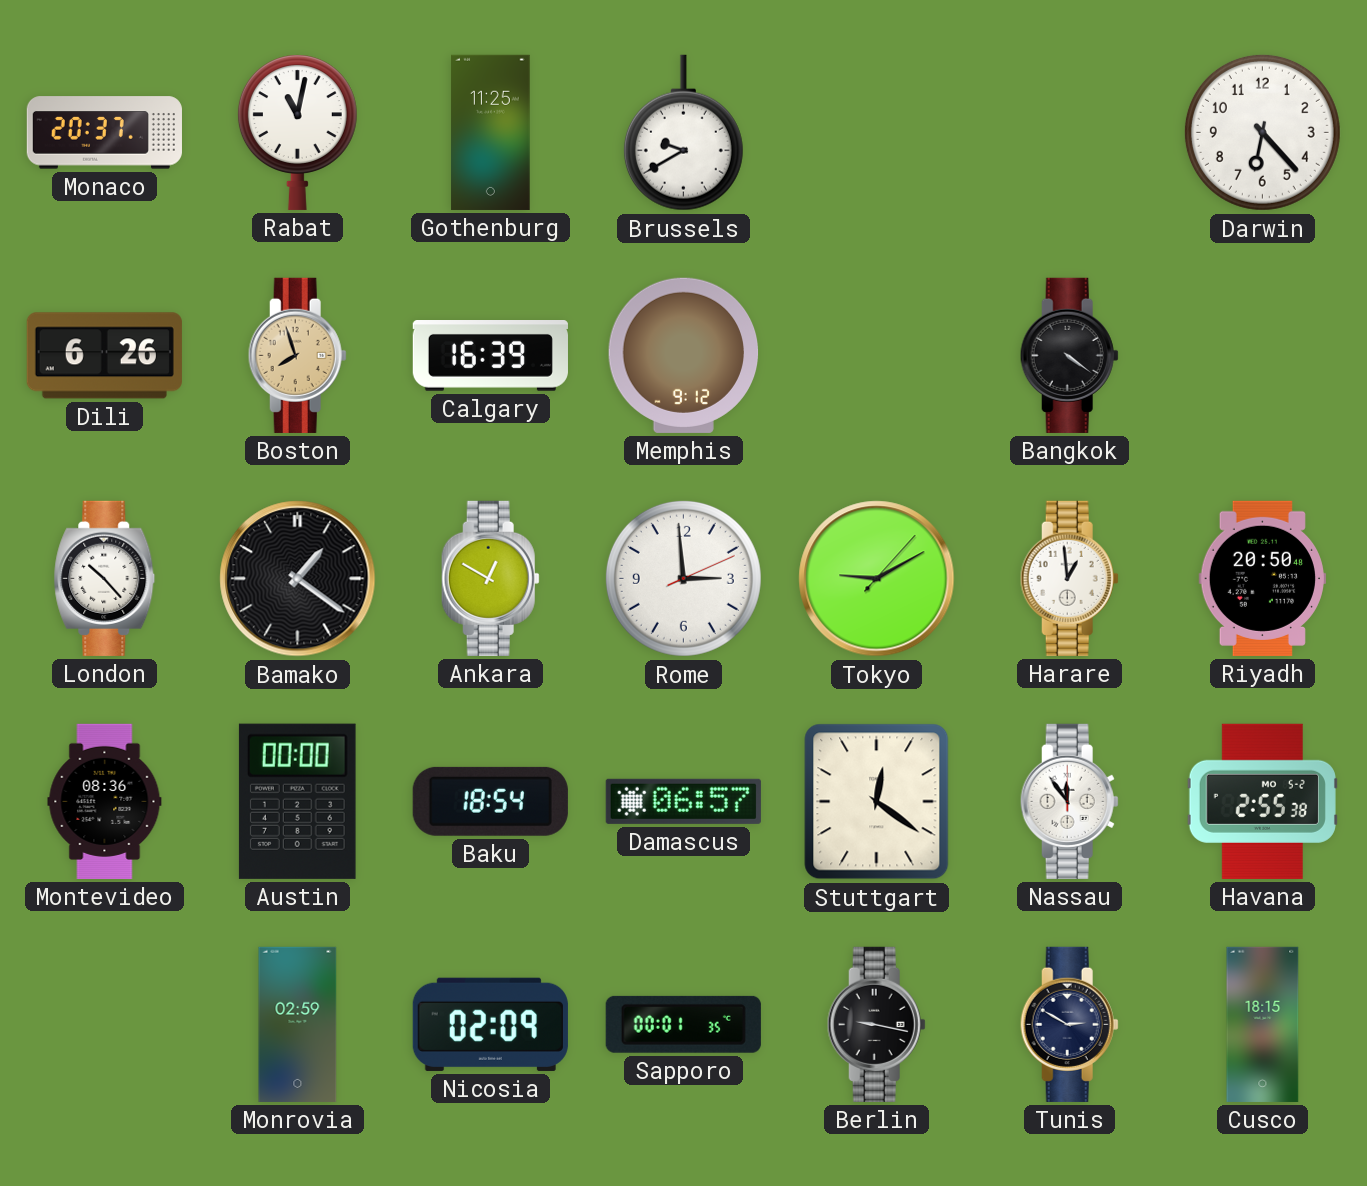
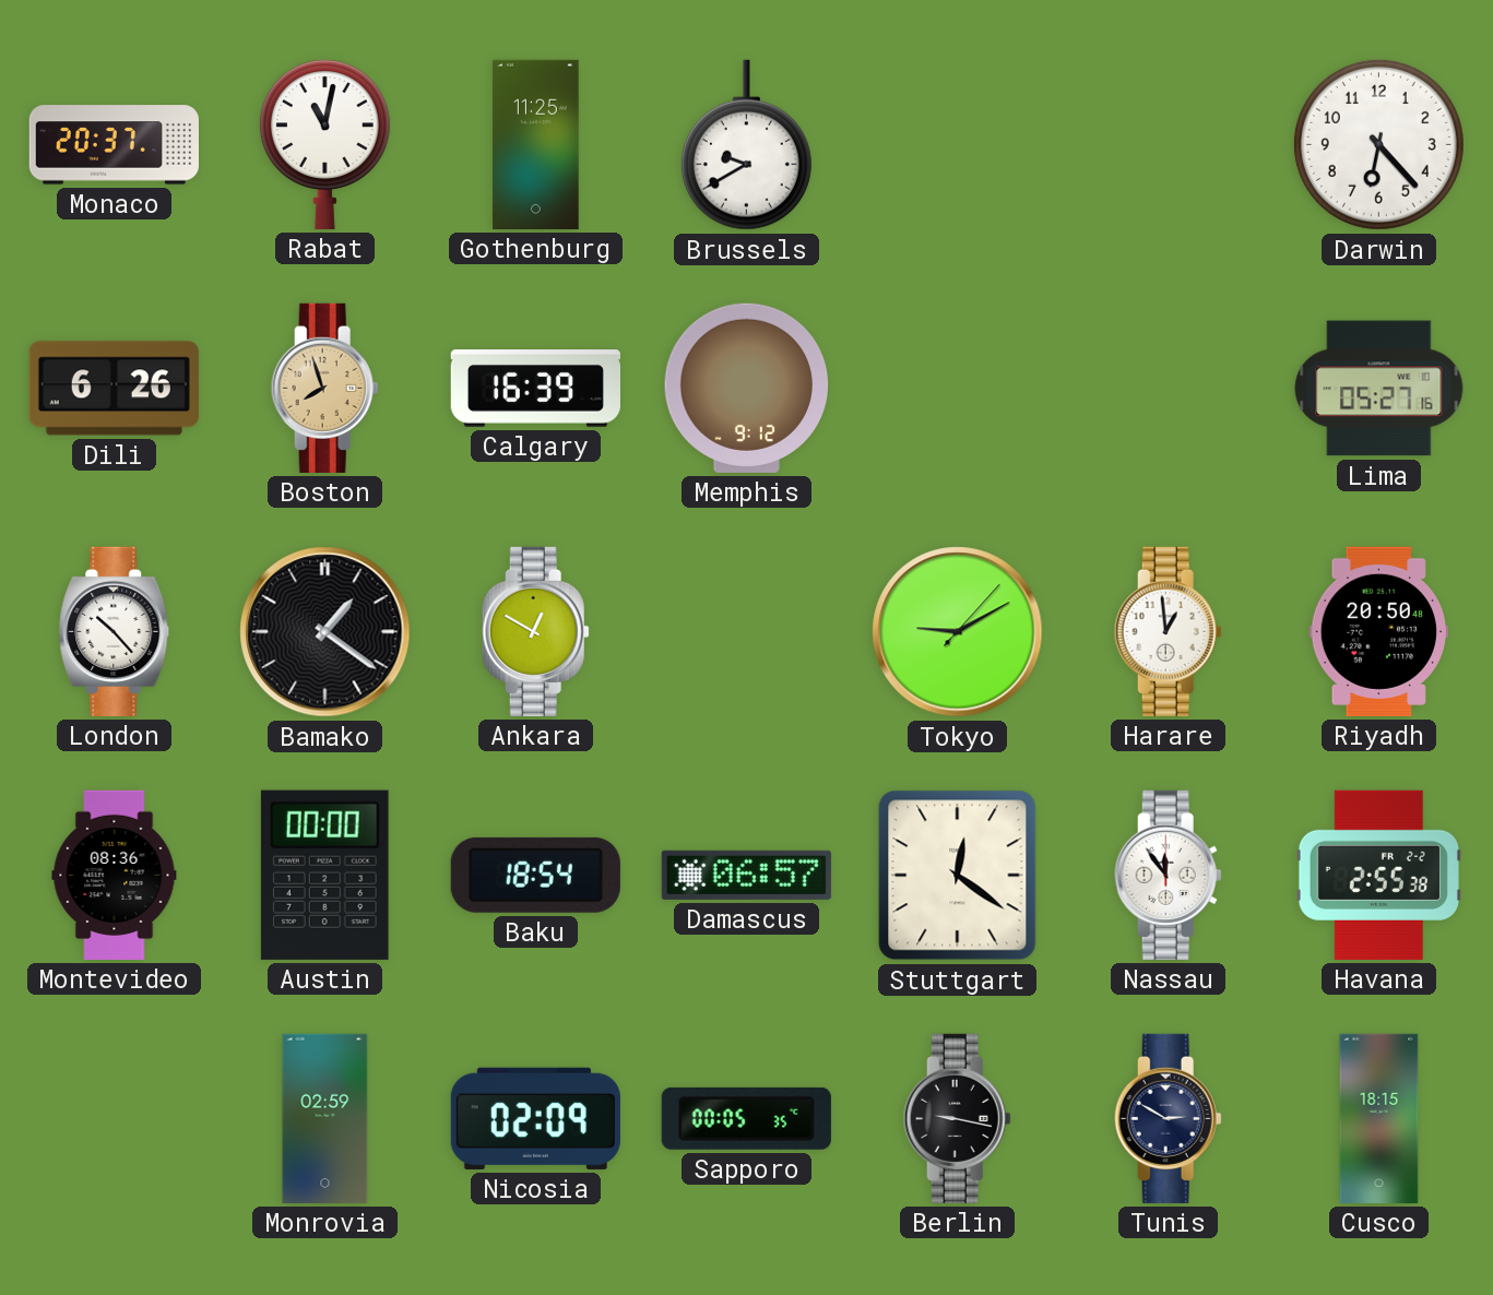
Bangkok: 4:21 -> none (1069, 355)
Lima: none -> 05:27 (1379, 389)
Rome: 2:59 -> none (683, 578)
Havana date: MO 5-2 -> FR 2-2 (1378, 875)
Sapporo: 00:01 -> 00:05 (746, 1118)
